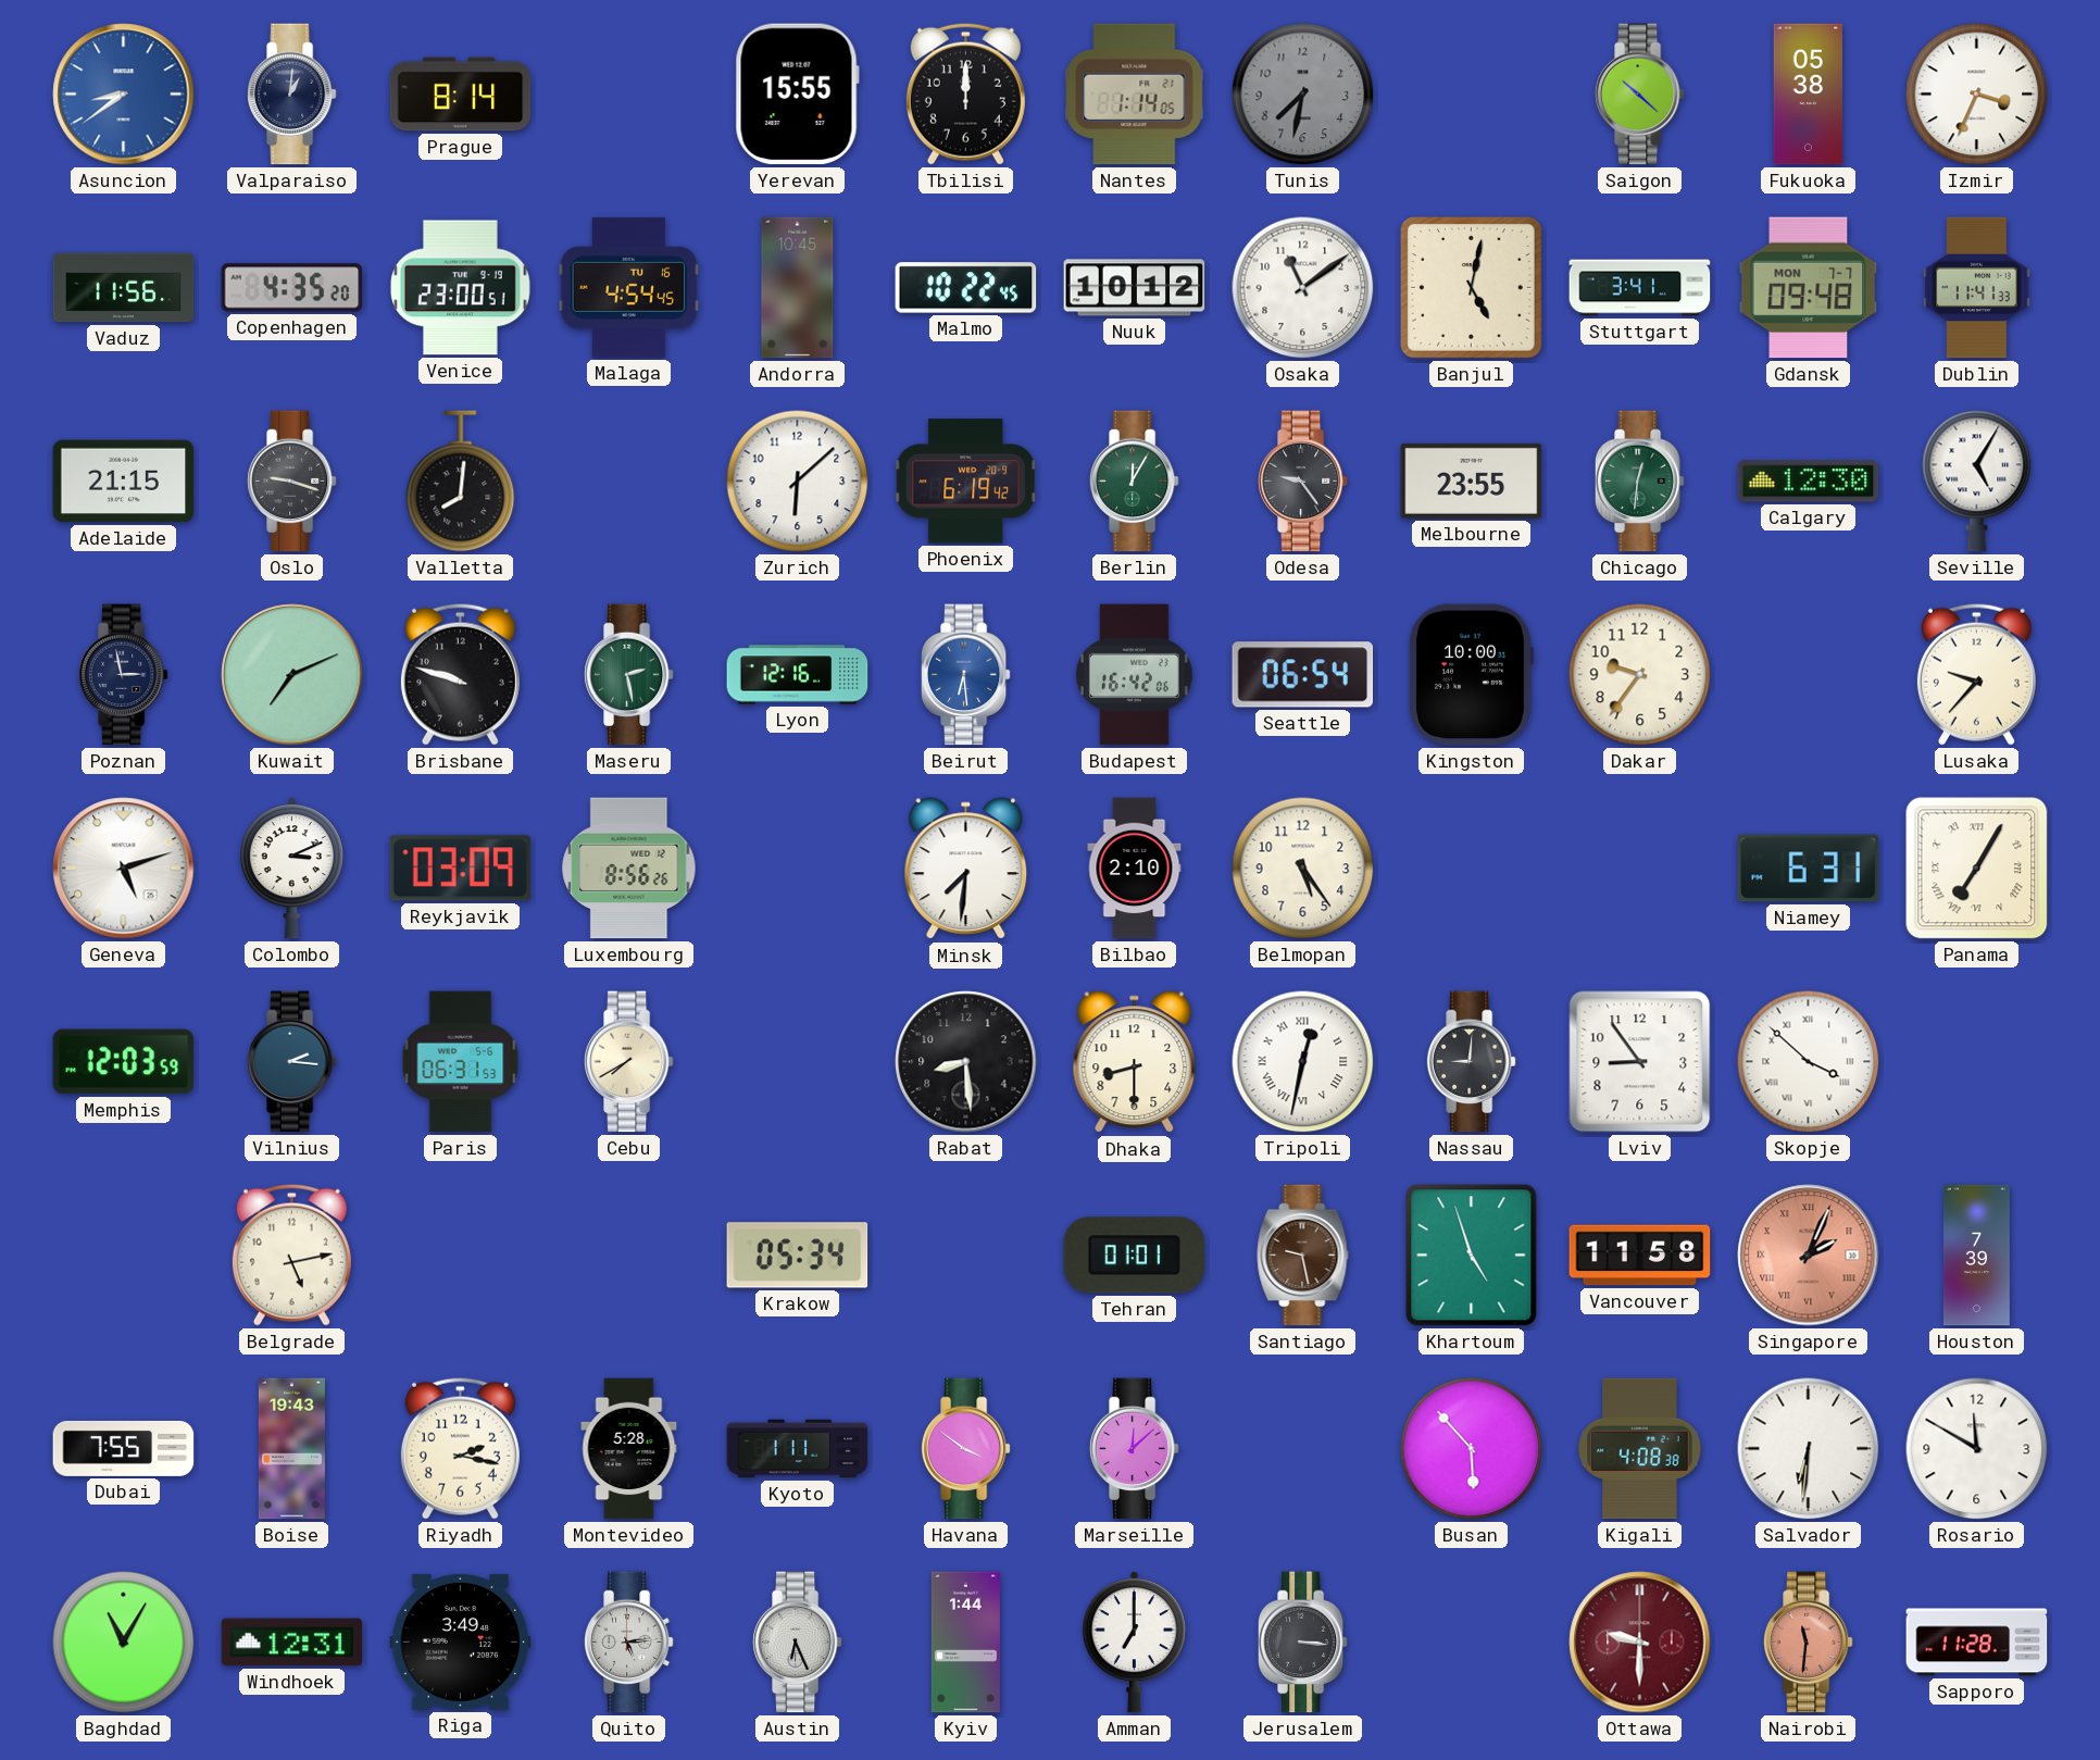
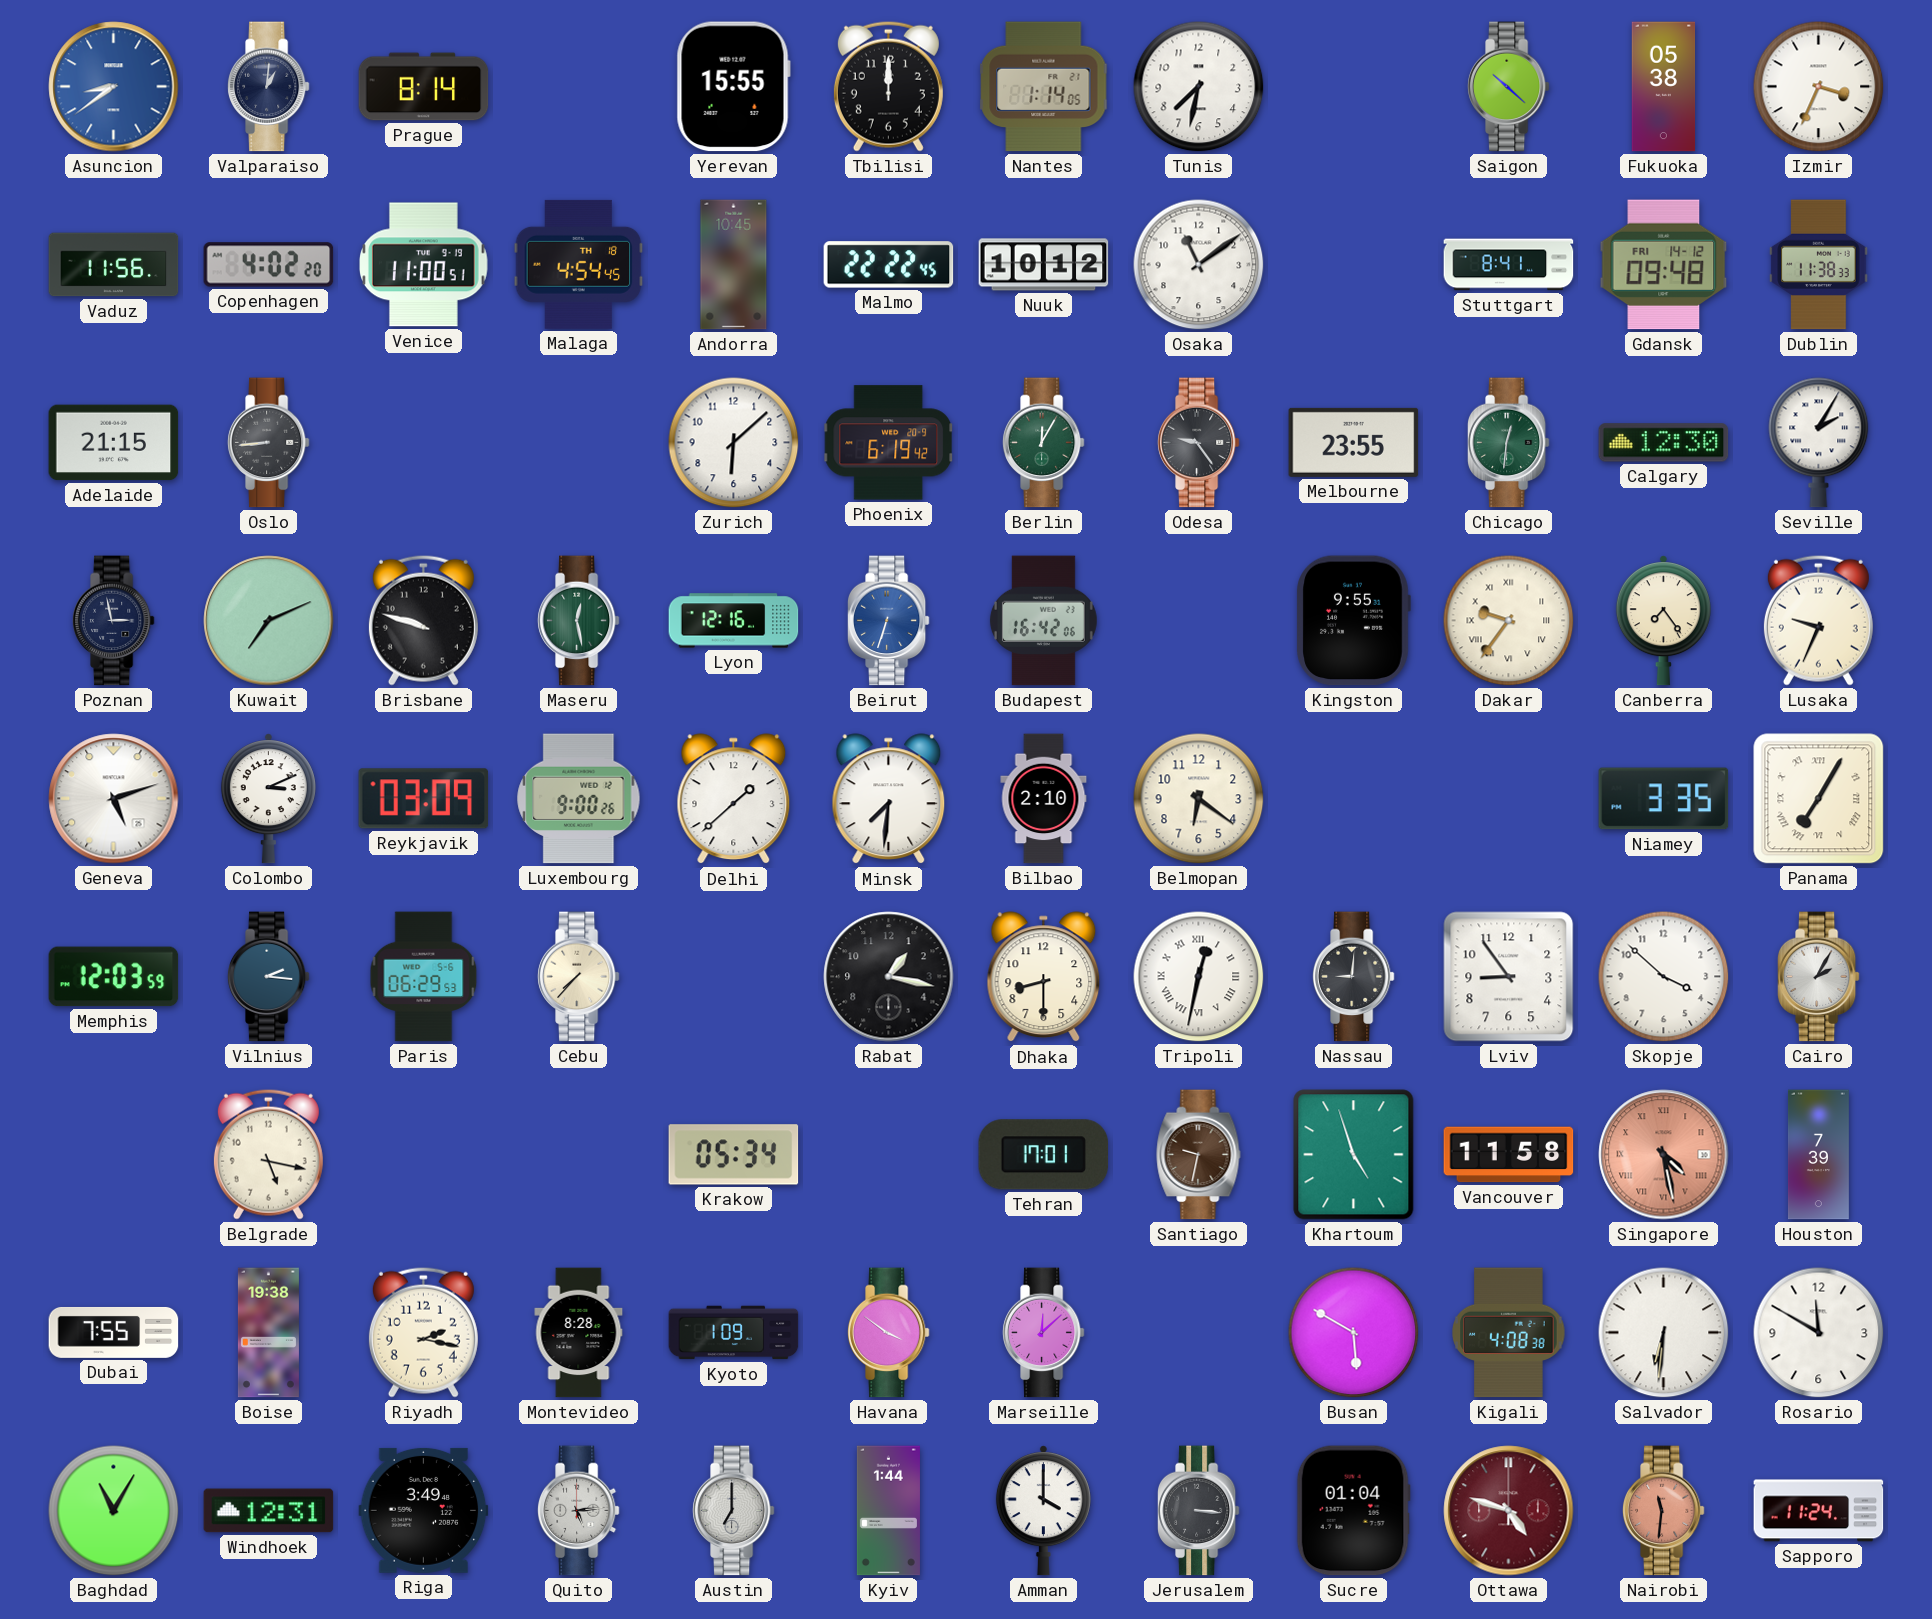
Tunis dial: grey -> white (1199, 87)
Copenhagen: 4:35 -> 4:02 (269, 265)
Venice: 23:00 -> 11:00 (424, 265)
Malaga date: TU 16 -> TH 18 (579, 264)
Malmo: 10:22 -> 22:22 (889, 265)
Banjul: 5:02 -> none (1471, 287)
Stuttgart: 3:41 -> 8:41 (1509, 265)
Gdansk date: MON 7-7 -> FRI 14-12 (1664, 265)
Dublin: 11:41 -> 11:38 (1819, 265)
Oslo: 9:18 -> 8:44 (268, 443)
Valletta: 8:01 -> none (461, 482)
Seville: 5:05 -> 2:05 (1819, 443)
Maseru: 2:28 -> 12:28 (578, 621)
Beirut: 6:29 -> 6:33 (888, 621)
Seattle: 06:54 -> none (1303, 675)
Kingston: 10:00 -> 9:55 (1353, 621)
Dakar numerals: Arabic -> Roman (1509, 621)
Canberra: none -> 7:24 (1663, 621)
Lusaka: 9:37 -> 9:34 (1818, 620)
Luxembourg: 8:56 -> 9:00 (579, 799)
Delhi: none -> 1:38 (734, 799)
Belmopan: 5:24 -> 6:21 (1199, 799)
Niamey: 6:31 -> 3:35 (1664, 799)
Paris: 06:31 -> 06:29 (424, 977)
Cebu: 7:40 -> 7:37 (578, 977)
Rabat: 8:29 -> 1:17 (889, 977)
Skopje numerals: Roman -> Arabic (1664, 977)
Cairo: none -> 2:05 (1818, 977)
Belgrade: 5:13 -> 5:17 (268, 1154)
Tehran: 01:01 -> 17:01 (1044, 1155)
Santiago: 9:28 -> 9:32 (1199, 1155)
Singapore: 2:04 -> 4:28 (1664, 1155)
Boise: 19:43 -> 19:38 (268, 1333)
Montevideo: 5:28 -> 8:28 (579, 1333)
Kyoto: 1:11 -> 1:09 (734, 1333)
Busan: 5:53 -> 5:50 (1354, 1333)
Austin: 6:26 -> 7:00 (733, 1511)
Amman: 7:00 -> 4:00 (1043, 1511)
Sucre: none -> 01:04 (1353, 1511)
Ottawa: 9:30 -> 4:48 (1509, 1511)
Sapporo: 11:28 -> 11:24 (1819, 1511)
